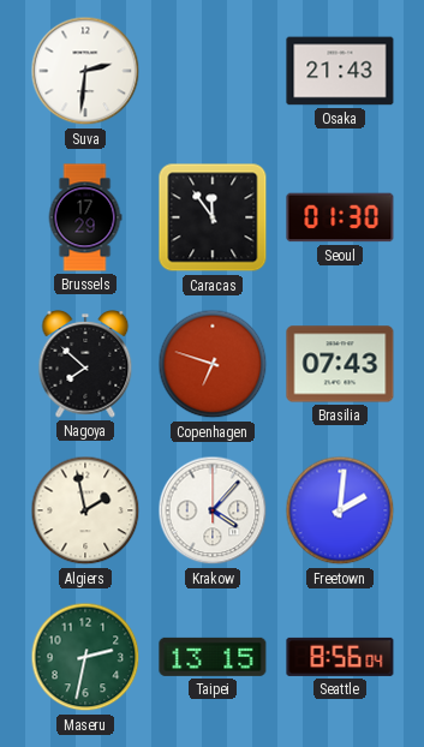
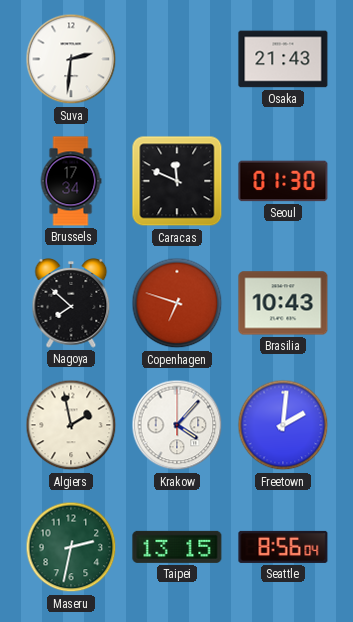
Brussels: 17:29 -> 17:34 (71, 181)
Caracas: 11:54 -> 11:49 (177, 181)
Brasilia: 07:43 -> 10:43 (283, 303)
